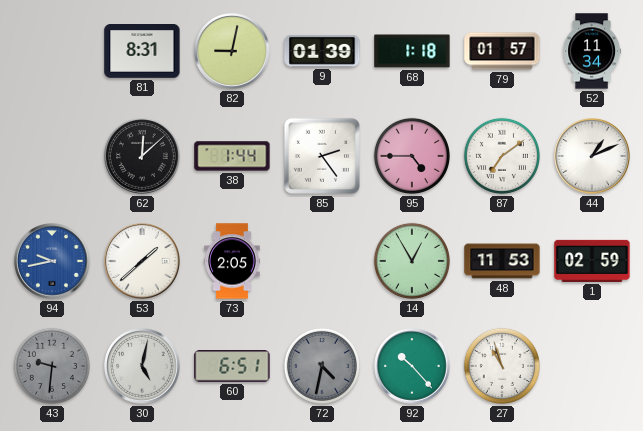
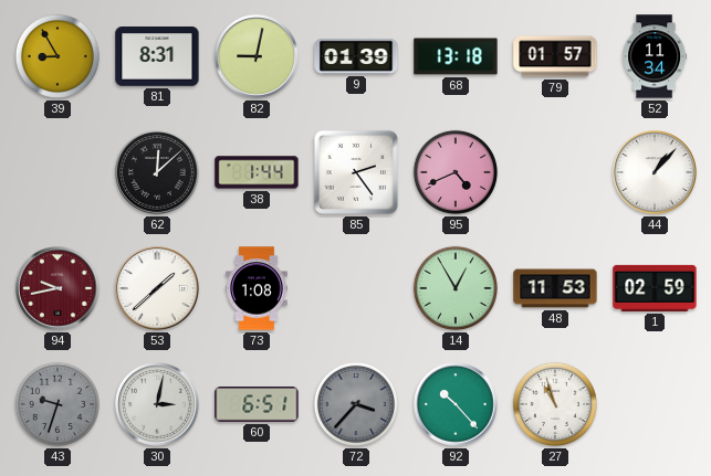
39: none -> 8:55 (57, 56)
68: 1:18 -> 13:18 (456, 56)
95: 4:45 -> 4:41 (456, 172)
87: 7:09 -> none (502, 156)
44: 1:11 -> 1:07 (655, 172)
94 dial: blue -> burgundy (57, 288)
73: 2:05 -> 1:08 (257, 288)
43: 9:31 -> 9:33 (57, 404)
30: 5:02 -> 3:02 (157, 404)
72: 4:32 -> 3:37 (356, 404)
